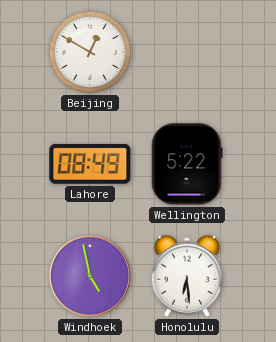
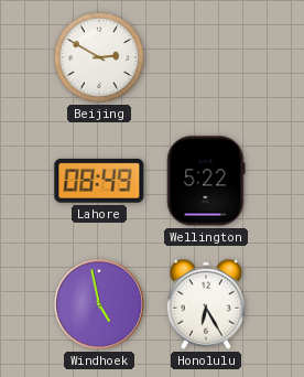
Beijing: 12:50 -> 2:50 (99, 57)
Honolulu: 6:29 -> 6:25 (206, 304)
